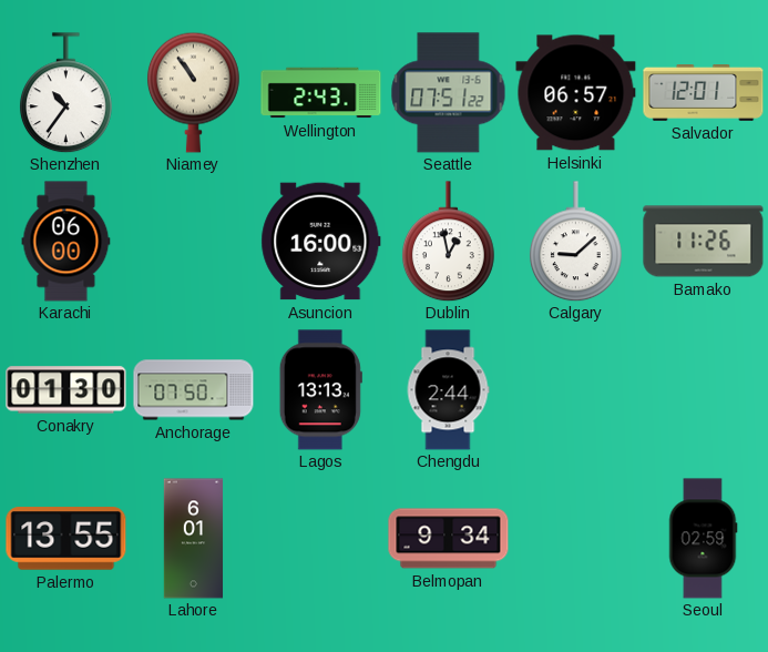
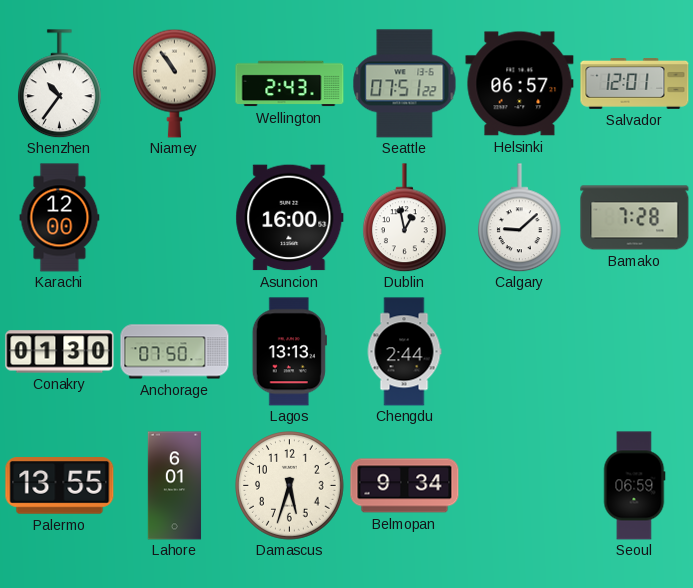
Karachi: 06:00 -> 12:00 (60, 218)
Bamako: 11:26 -> 7:28 (635, 218)
Damascus: none -> 5:33 (290, 486)
Seoul: 02:59 -> 06:59 (634, 486)
